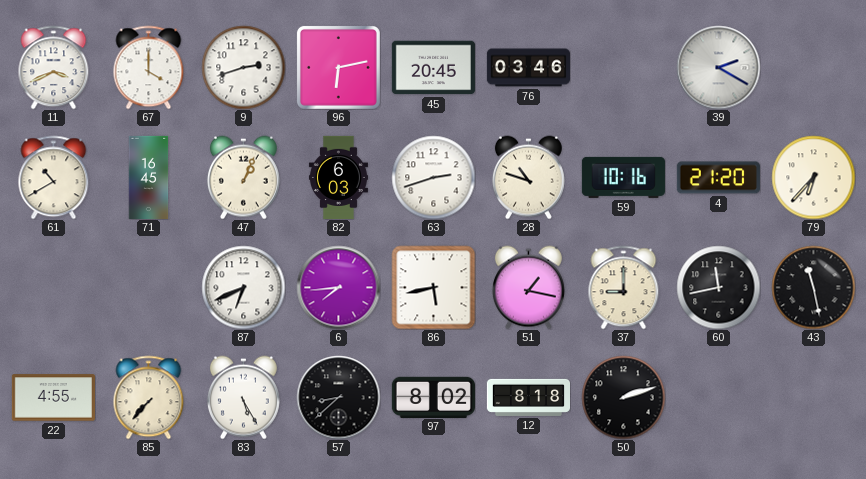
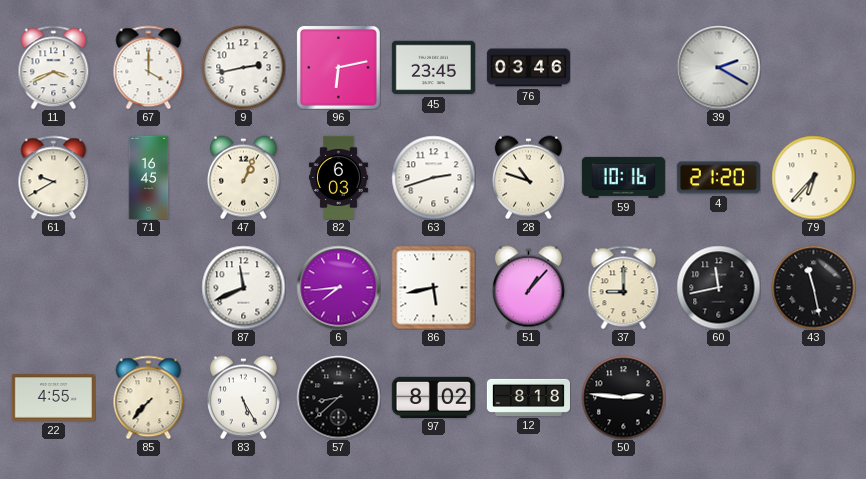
9: 2:42 -> 2:43 (243, 67)
45: 20:45 -> 23:45 (433, 68)
61: 10:40 -> 9:40 (54, 177)
87: 6:41 -> 11:41 (243, 287)
51: 1:17 -> 1:07 (528, 287)
50: 2:12 -> 2:46 (623, 397)
